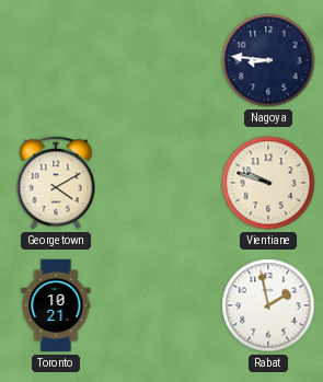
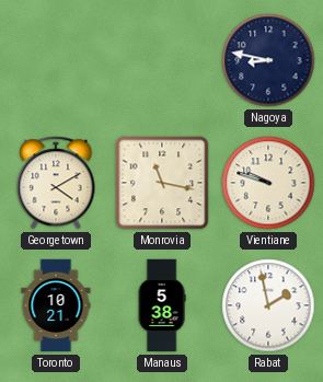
Nagoya: 8:46 -> 8:47 (268, 60)
Monrovia: none -> 11:17 (162, 183)
Manaus: none -> 5:38 (162, 305)
